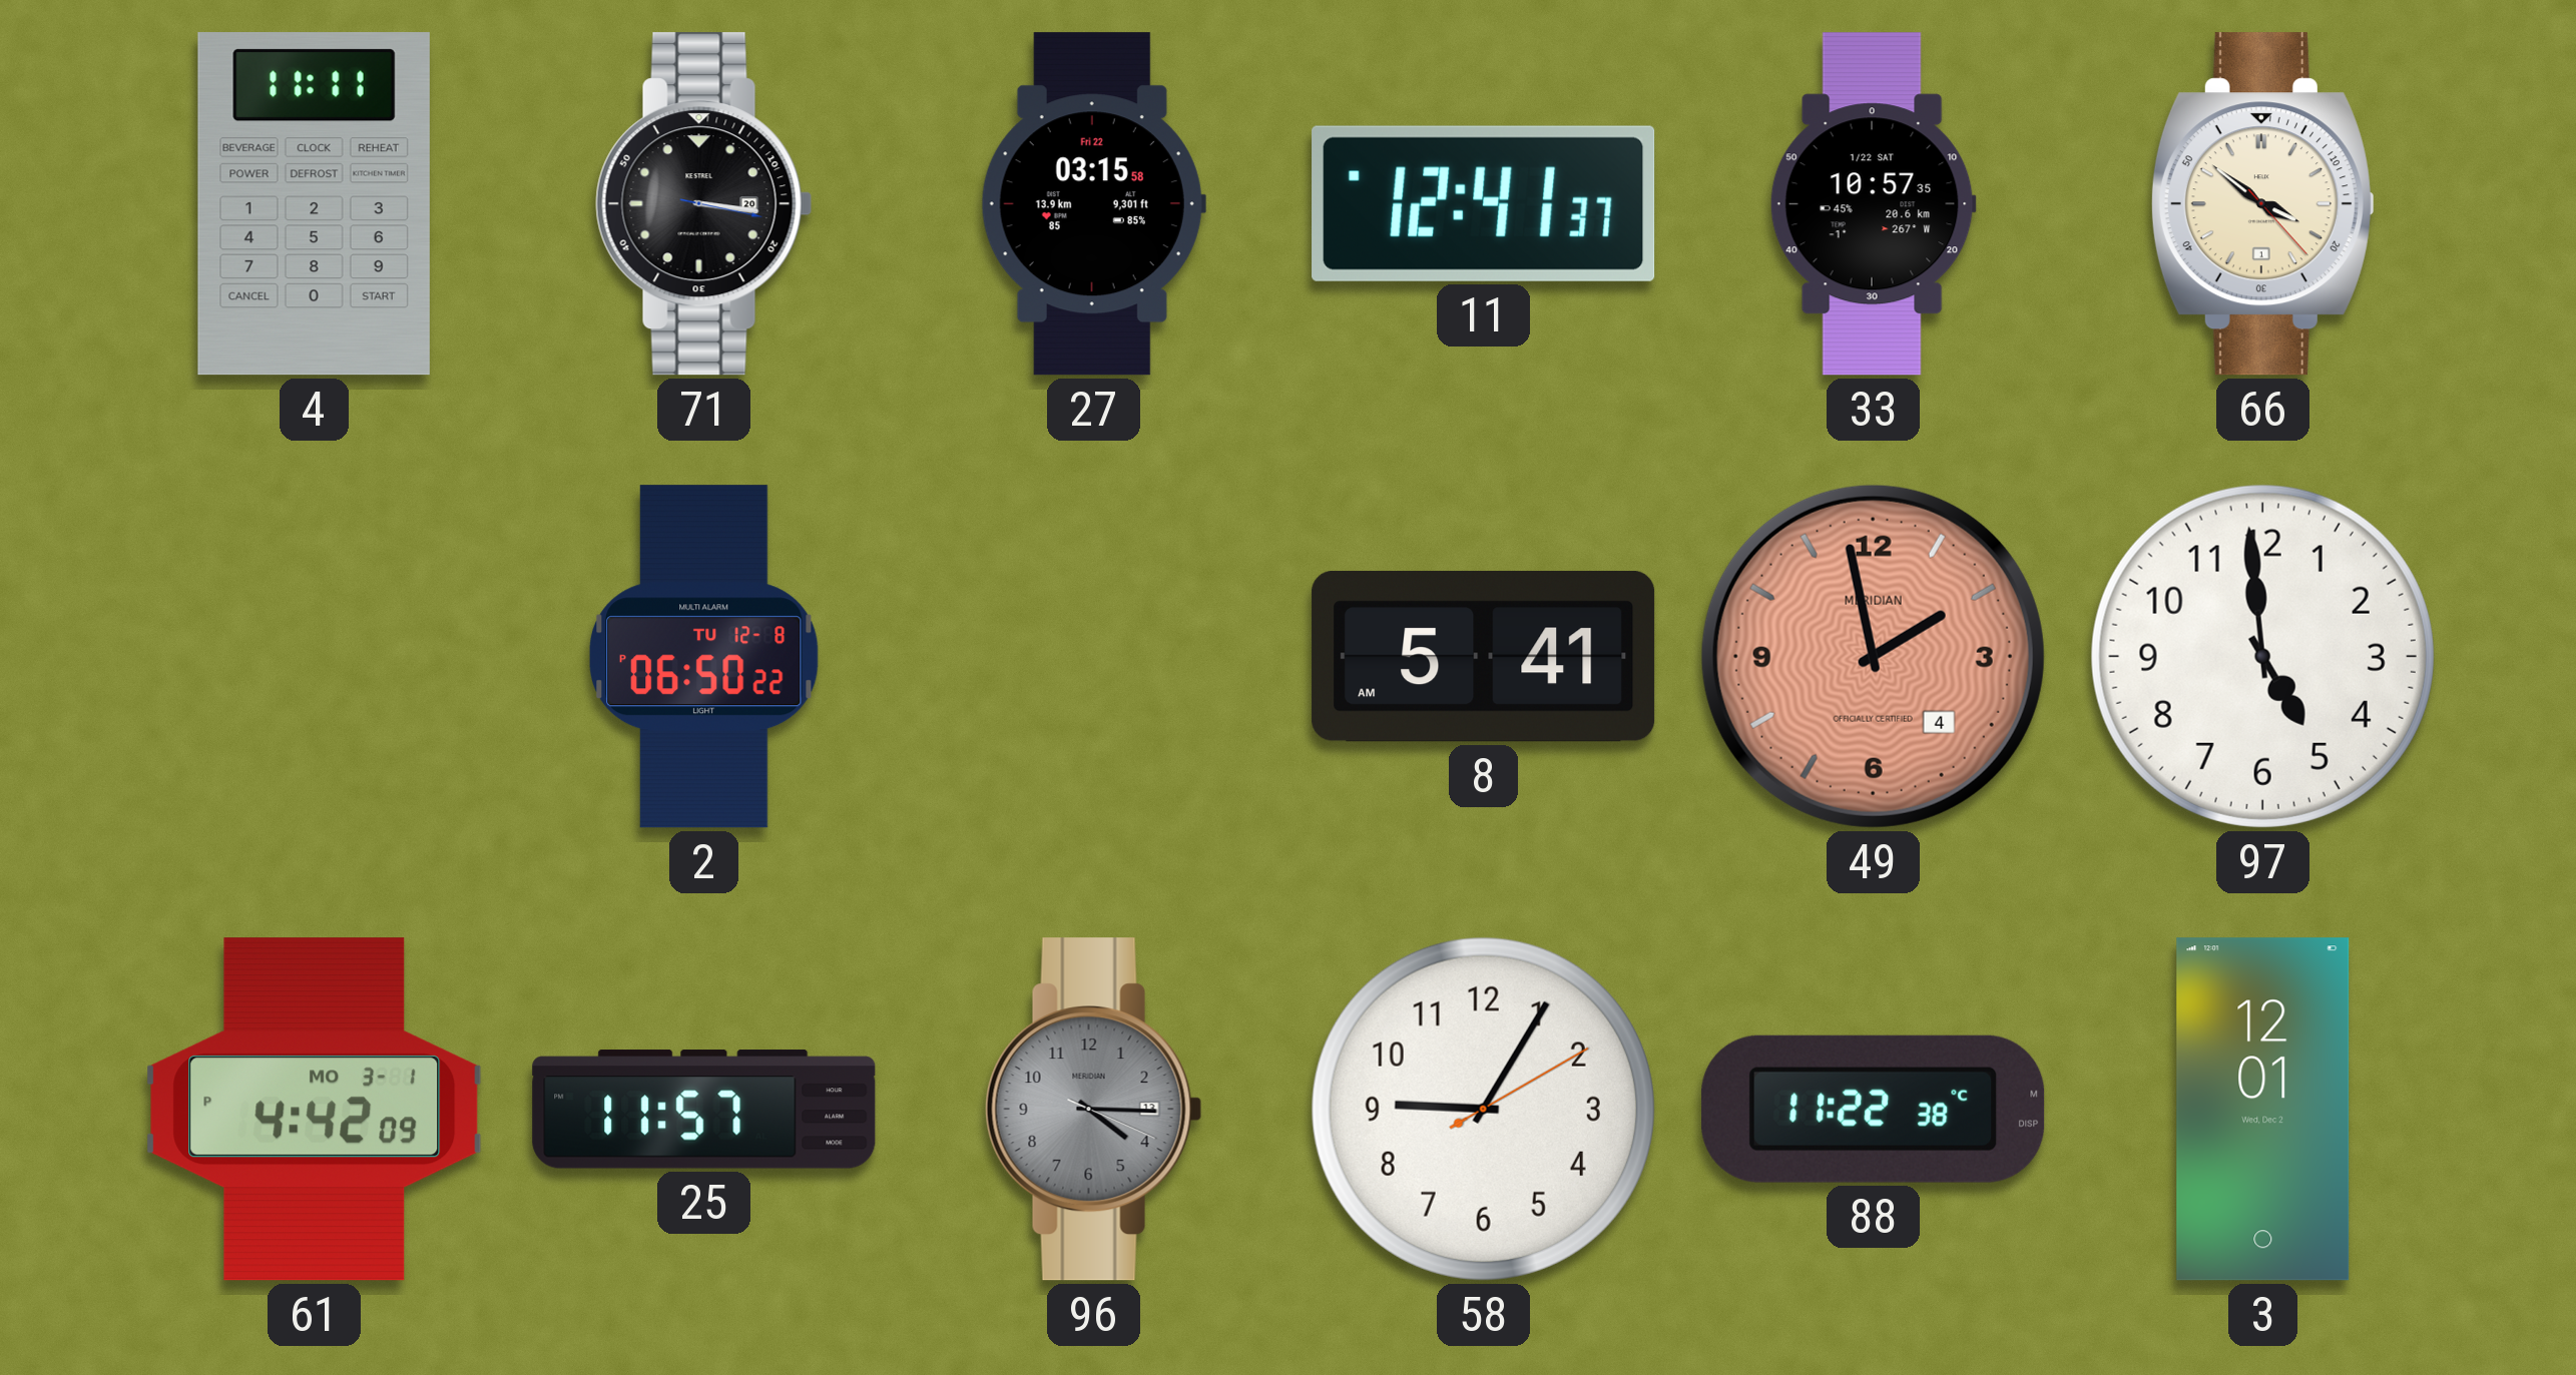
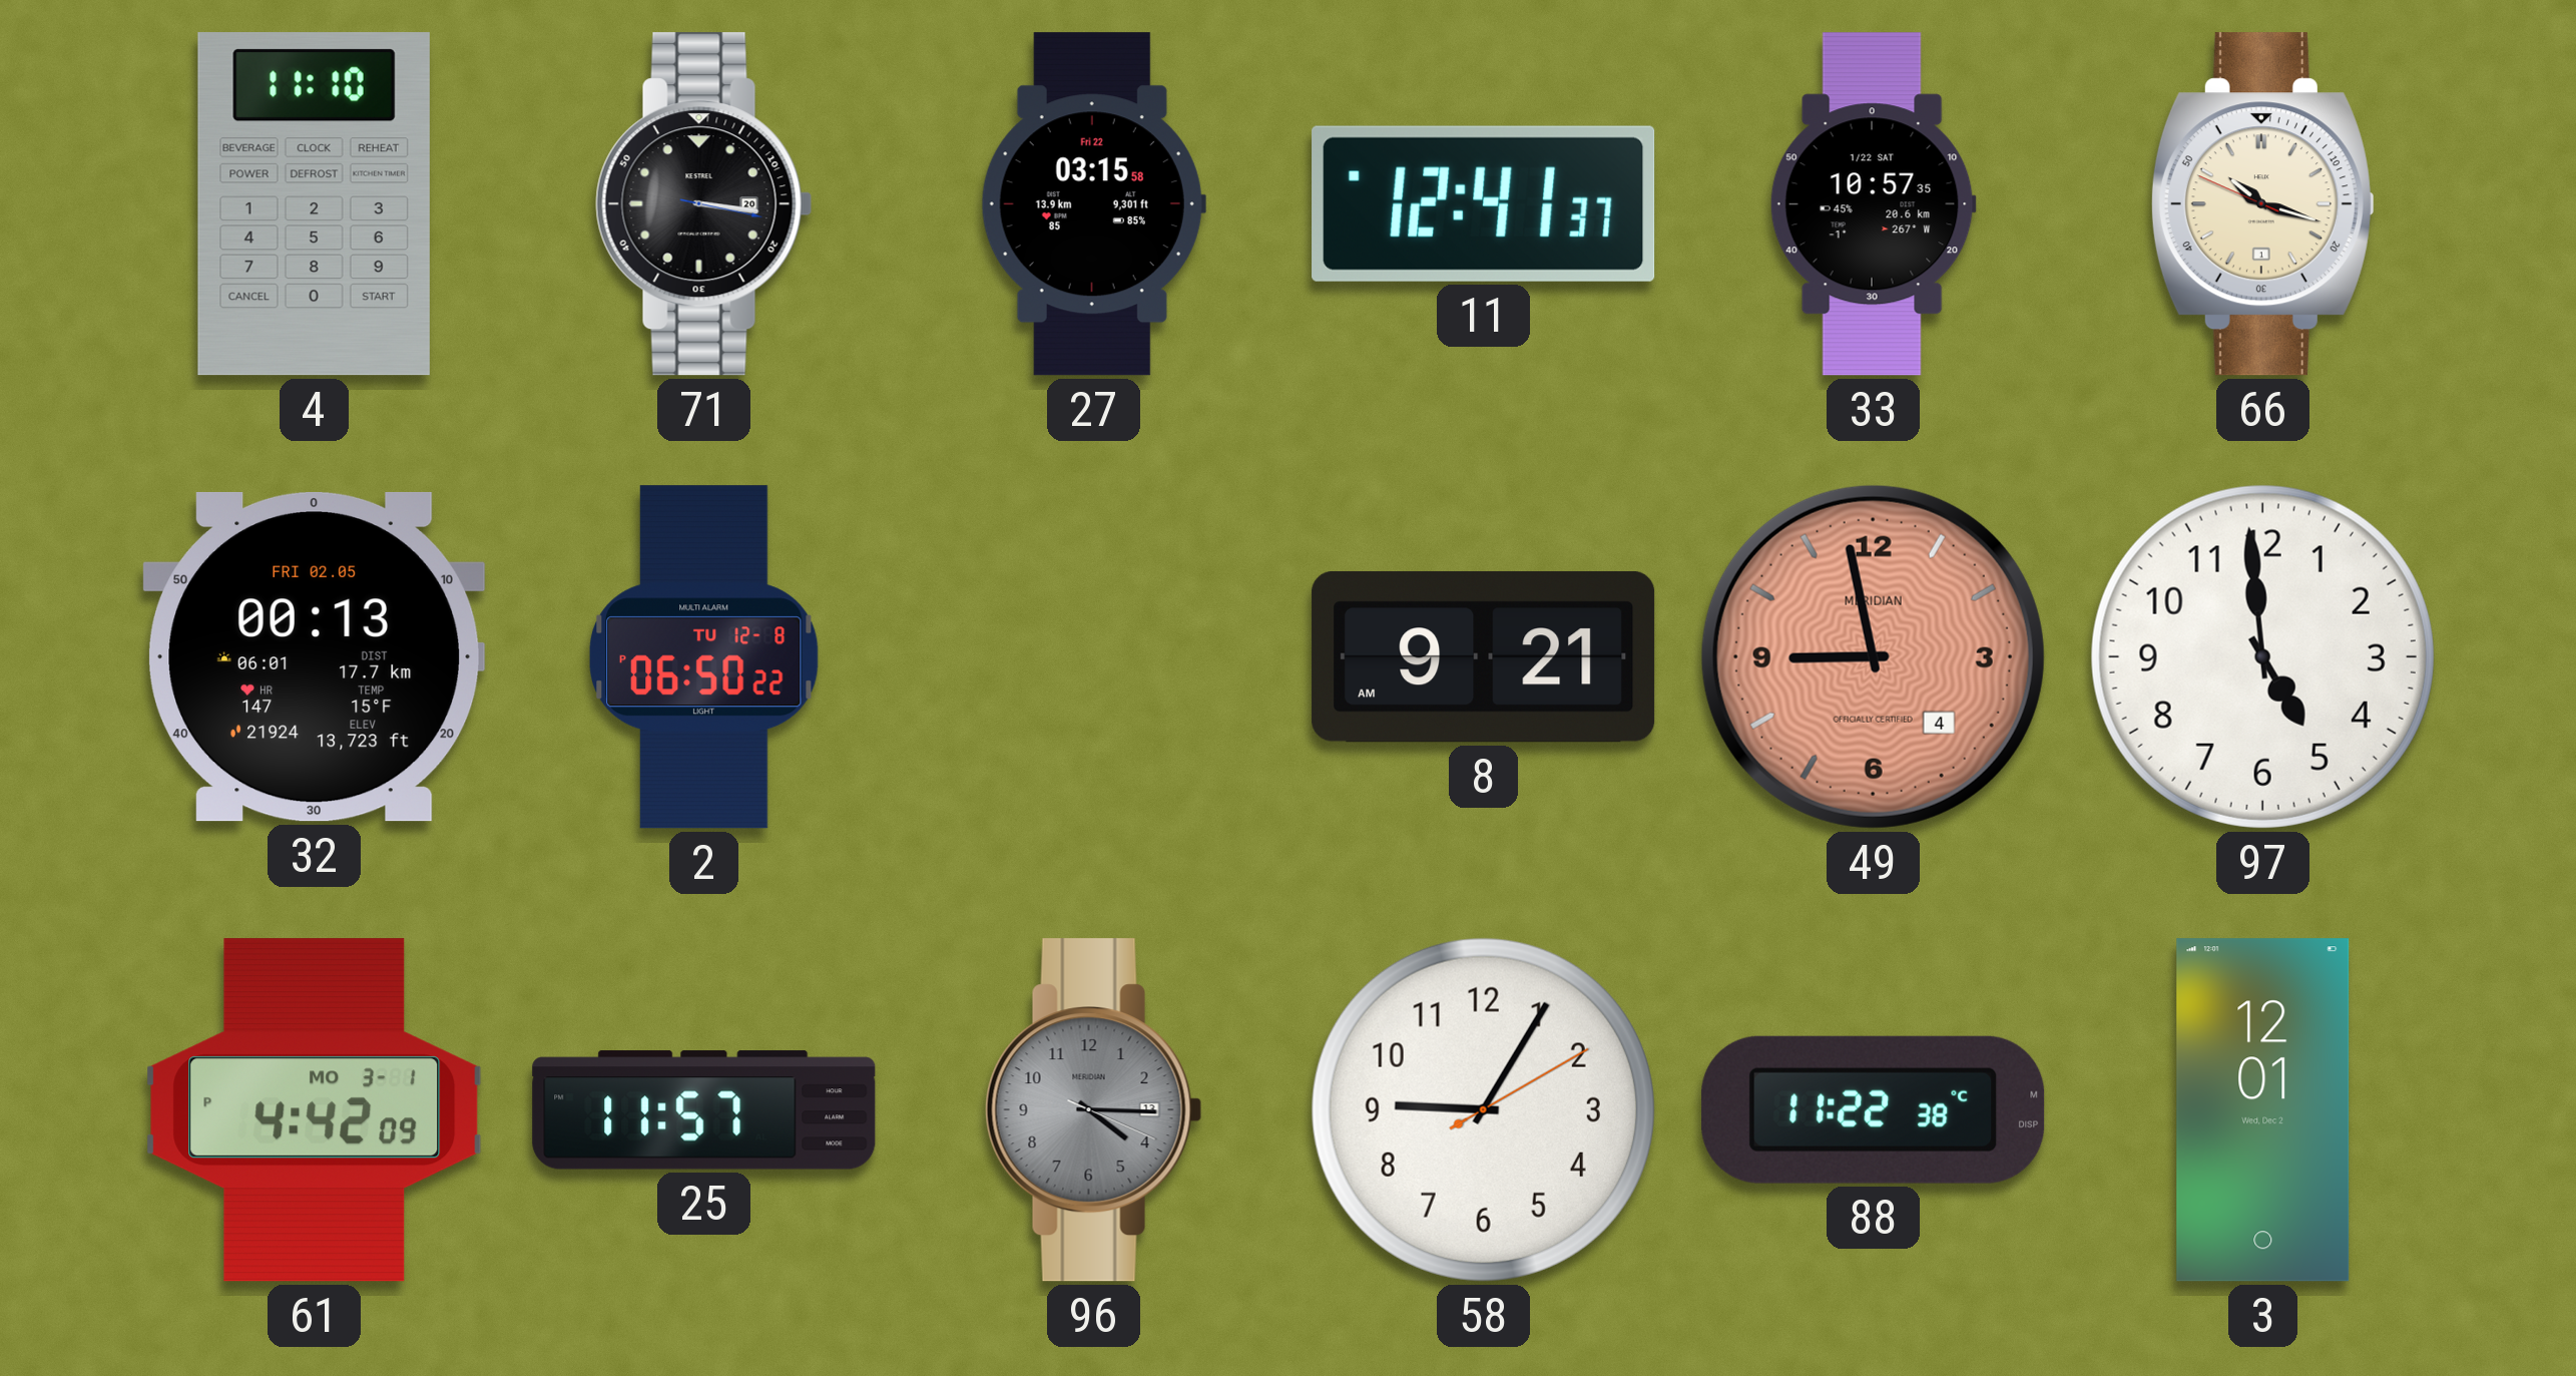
4: 11:11 -> 11:10 (314, 204)
66: 3:51 -> 10:17 (2262, 204)
32: none -> 00:13 (315, 656)
8: 5:41 -> 9:21 (1484, 656)
49: 1:58 -> 8:58 (1873, 656)
